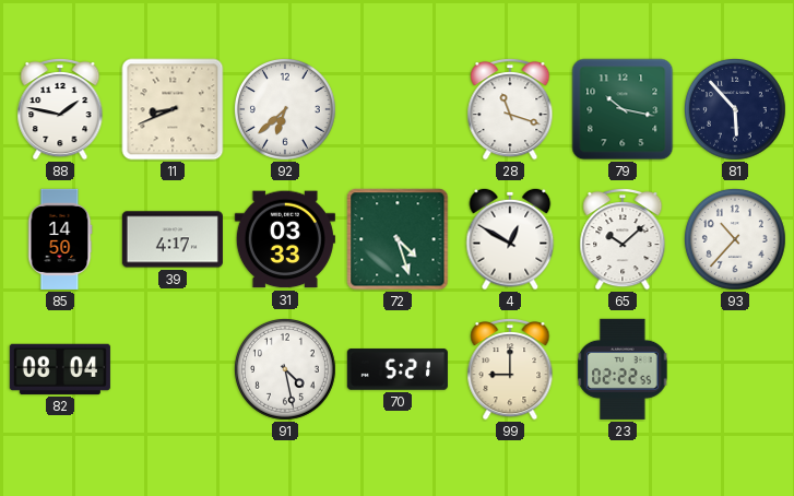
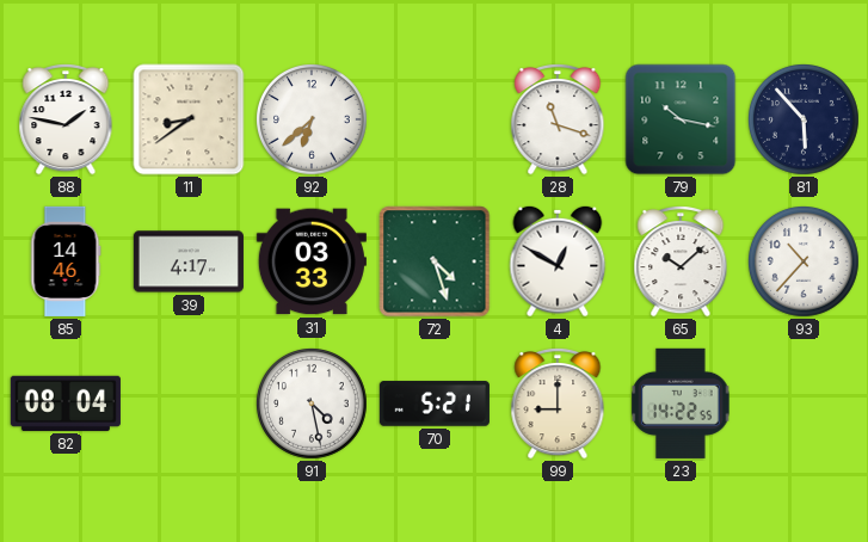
11: 8:41 -> 8:39 (189, 119)
85: 14:50 -> 14:46 (66, 261)
23: 02:22 -> 14:22 (681, 404)
